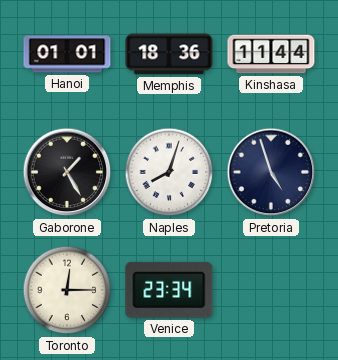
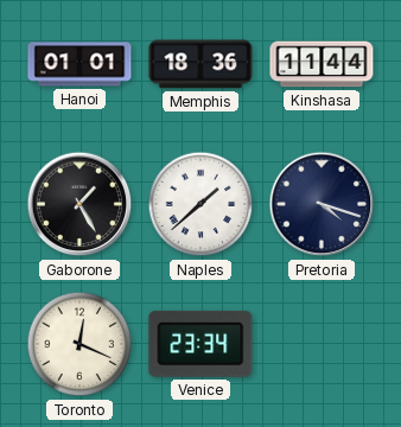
Naples: 8:03 -> 1:38 (200, 204)
Pretoria: 4:57 -> 4:18 (322, 204)
Toronto: 12:15 -> 12:19 (79, 344)
